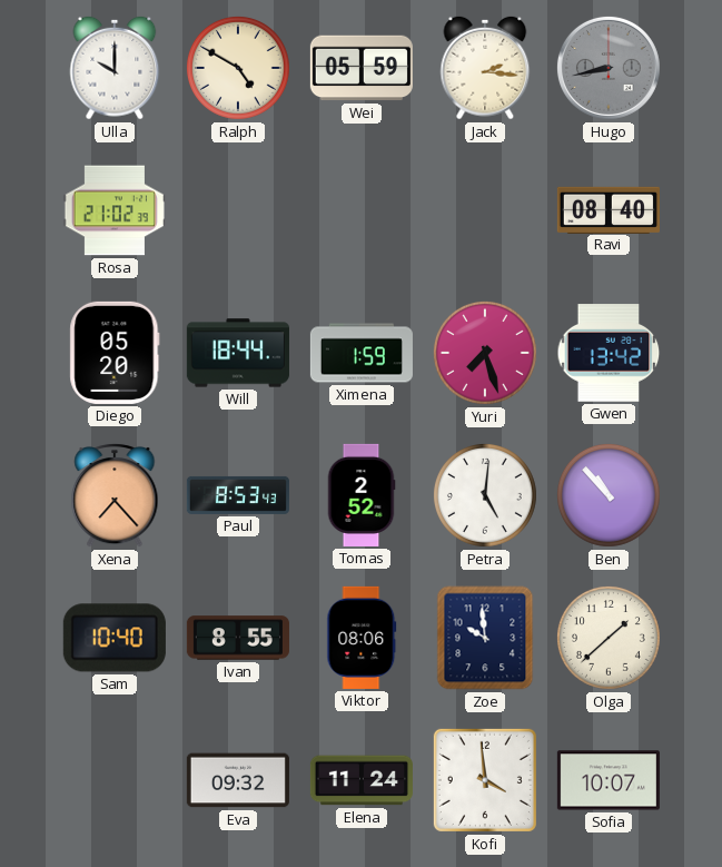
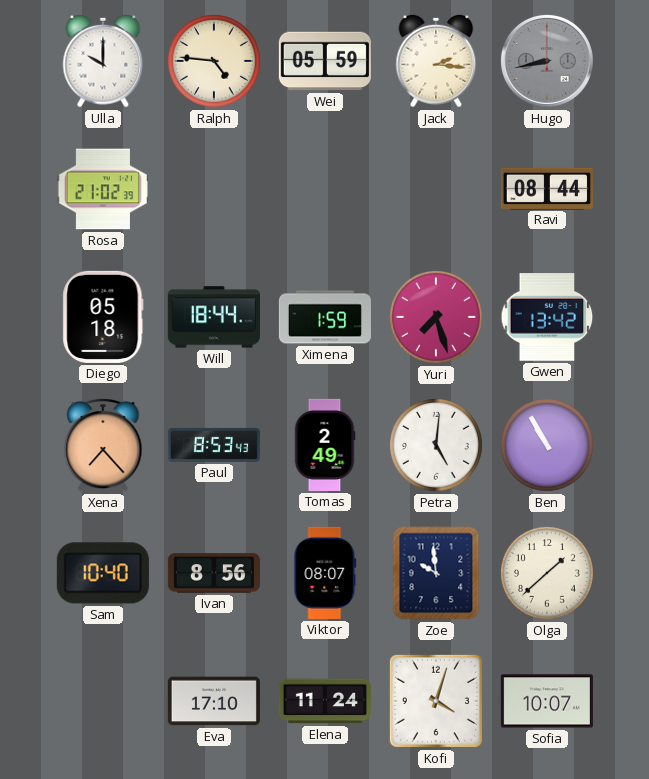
Ralph: 4:50 -> 4:46 (214, 61)
Ravi: 08:40 -> 08:44 (547, 188)
Diego: 05:20 -> 05:18 (103, 317)
Tomas: 2:52 -> 2:49 (325, 445)
Ben: 10:53 -> 10:55 (547, 445)
Ivan: 8:55 -> 8:56 (214, 573)
Viktor: 08:06 -> 08:07 (325, 573)
Eva: 09:32 -> 17:10 (214, 701)
Kofi: 3:59 -> 4:03 (436, 701)
